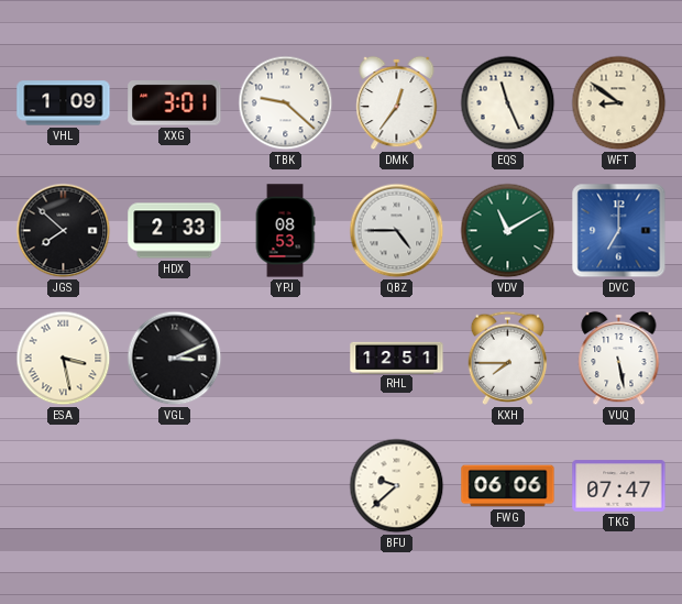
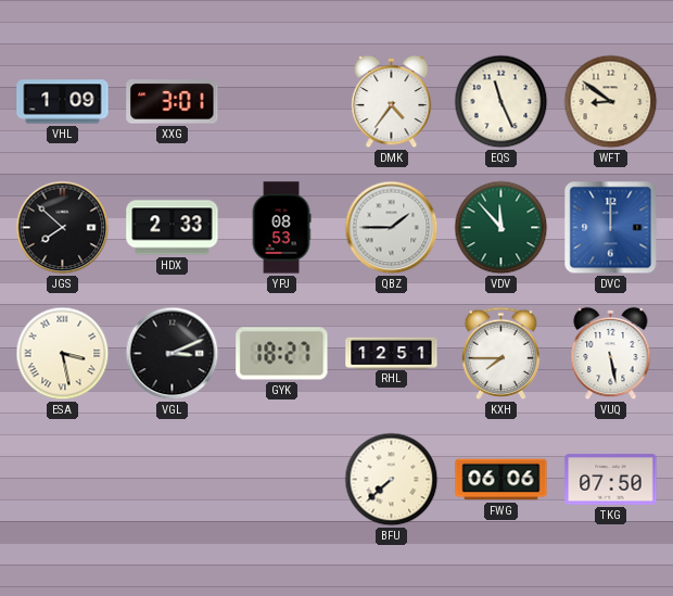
TBK: 9:22 -> none (286, 103)
DMK: 12:36 -> 4:36 (392, 102)
QBZ: 4:45 -> 1:45 (392, 228)
VDV: 11:10 -> 11:53 (501, 228)
DVC: 7:00 -> 12:00 (611, 228)
GYK: none -> 18:27 (282, 354)
BFU: 9:38 -> 7:38 (392, 480)
TKG: 07:47 -> 07:50 (611, 480)
